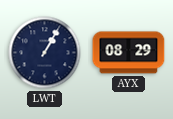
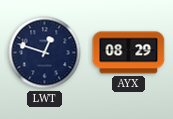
LWT: 1:05 -> 12:48 (45, 53)
